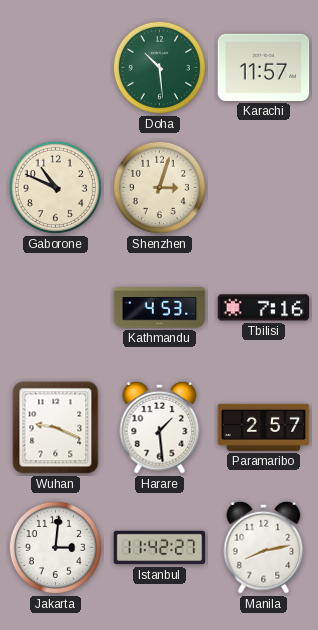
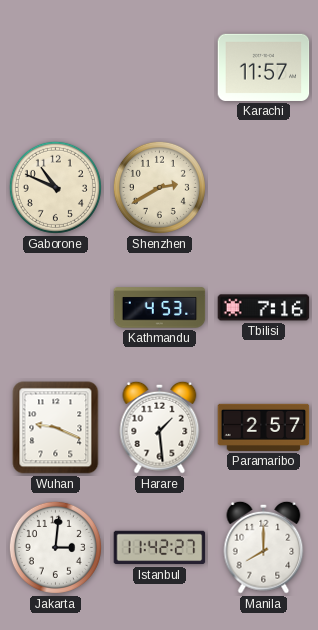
Doha: 10:29 -> none (159, 67)
Shenzhen: 3:03 -> 2:40 (159, 187)
Manila: 8:13 -> 8:00 (264, 547)
